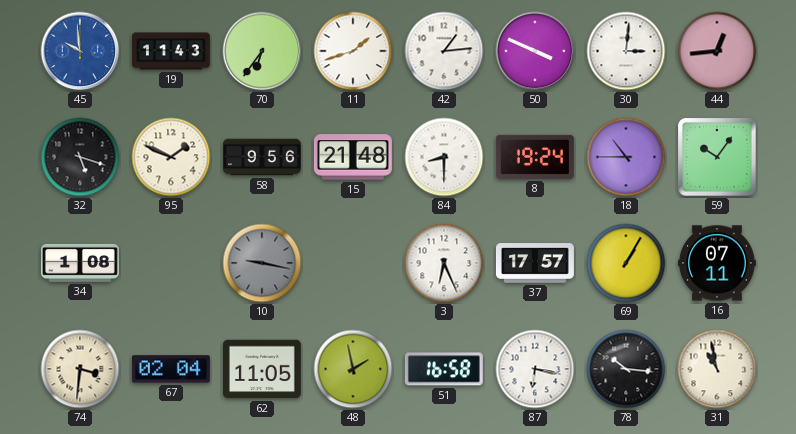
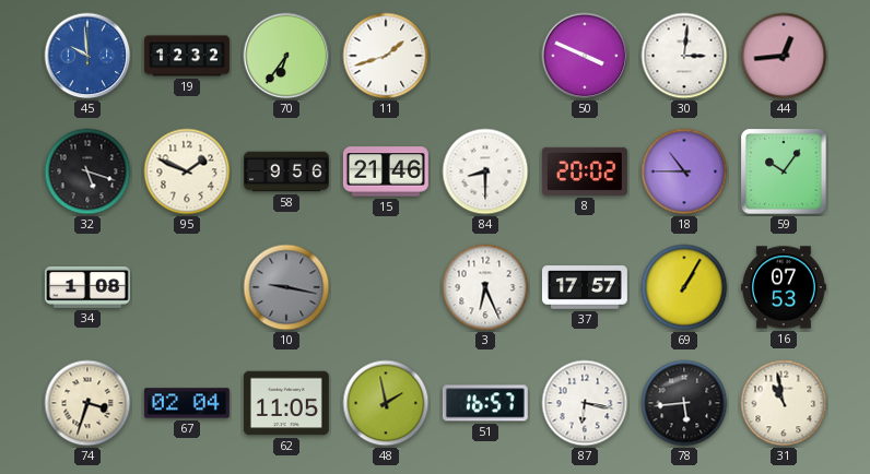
19: 11:43 -> 12:32 (187, 56)
42: 1:14 -> none (444, 51)
15: 21:48 -> 21:46 (386, 171)
8: 19:24 -> 20:02 (585, 171)
16: 07:11 -> 07:53 (784, 287)
74: 3:31 -> 3:33 (87, 403)
51: 16:58 -> 16:57 (485, 403)
78: 10:16 -> 5:44 (684, 403)
